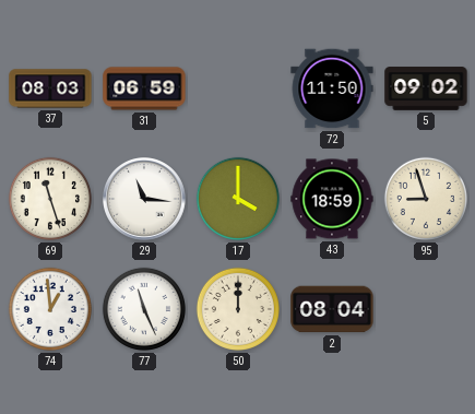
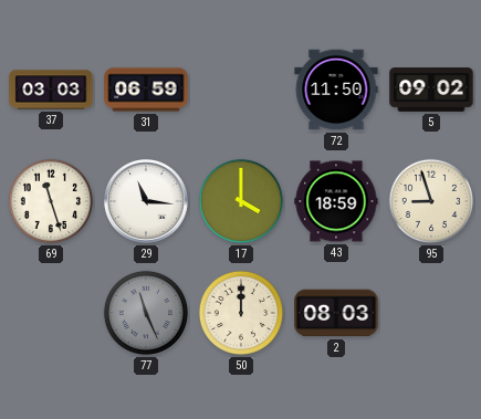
37: 08:03 -> 03:03 (51, 90)
74: 12:59 -> none (50, 309)
77 dial: white -> grey (146, 313)
2: 08:04 -> 08:03 (336, 313)
